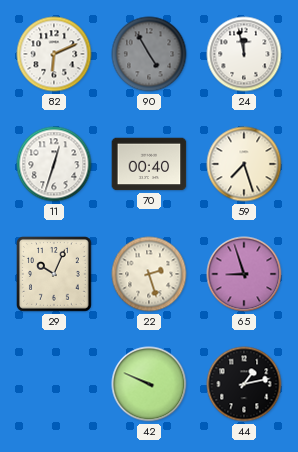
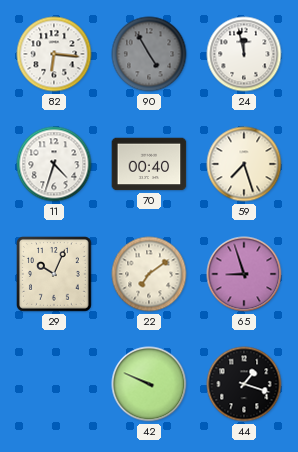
82: 6:11 -> 6:16 (54, 54)
11: 12:33 -> 4:33 (54, 164)
22: 2:27 -> 7:09 (149, 274)
44: 1:13 -> 1:18 (244, 384)
